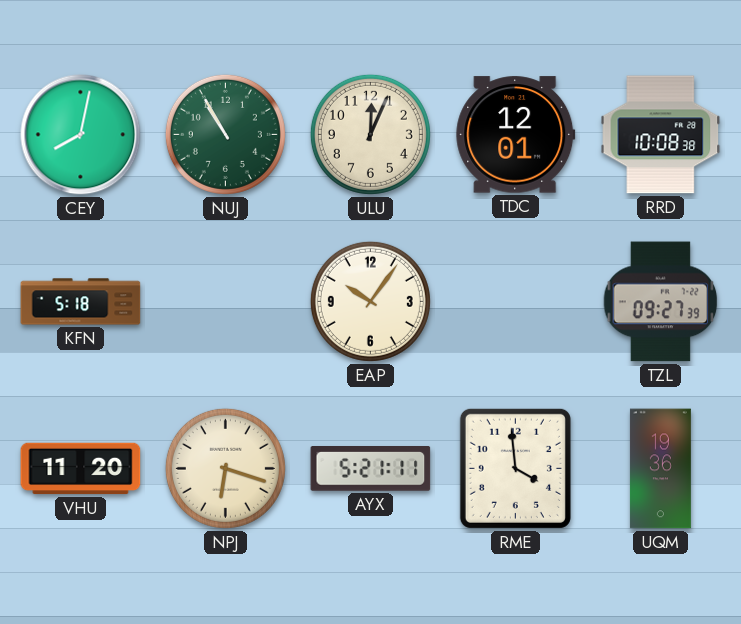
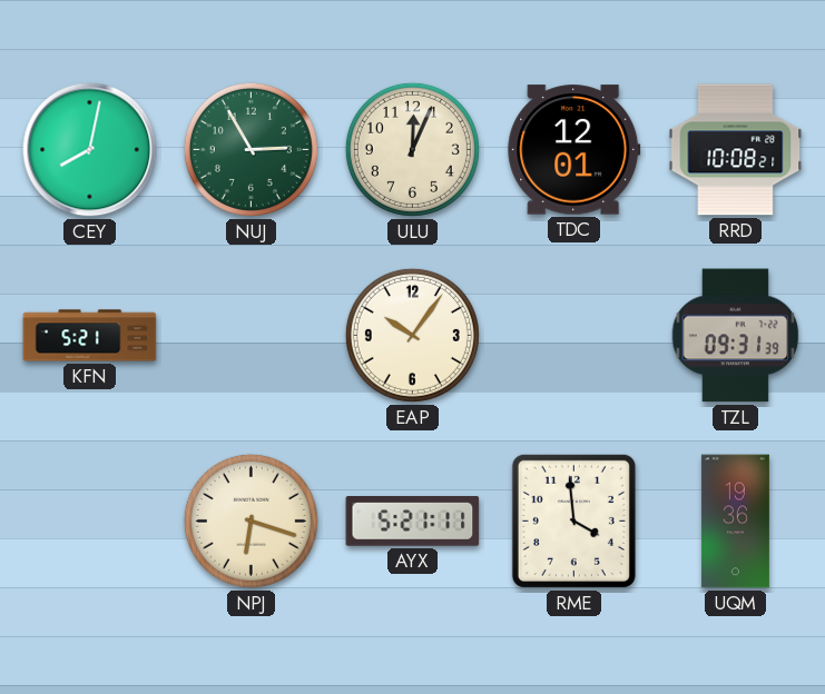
NUJ: 10:55 -> 2:55 (251, 149)
RRD: 10:08:38 -> 10:08:21 (736, 150)
KFN: 5:18 -> 5:21 (90, 336)
TZL: 09:27 -> 09:31 (736, 336)
VHU: 11:20 -> none (81, 469)
